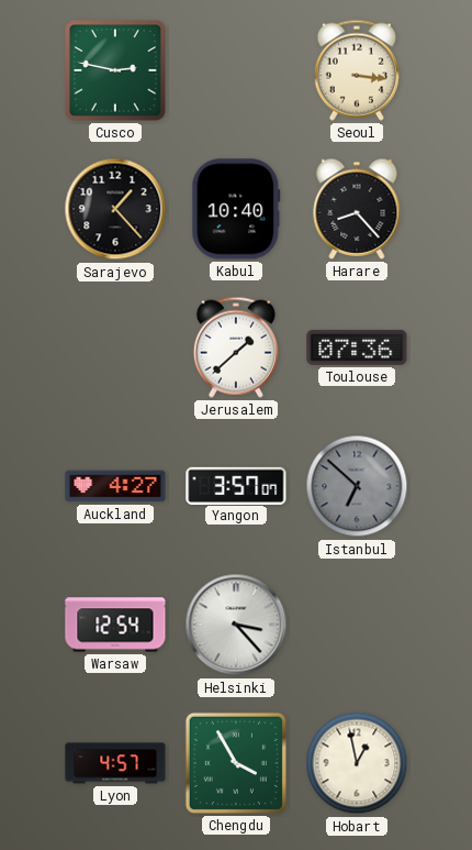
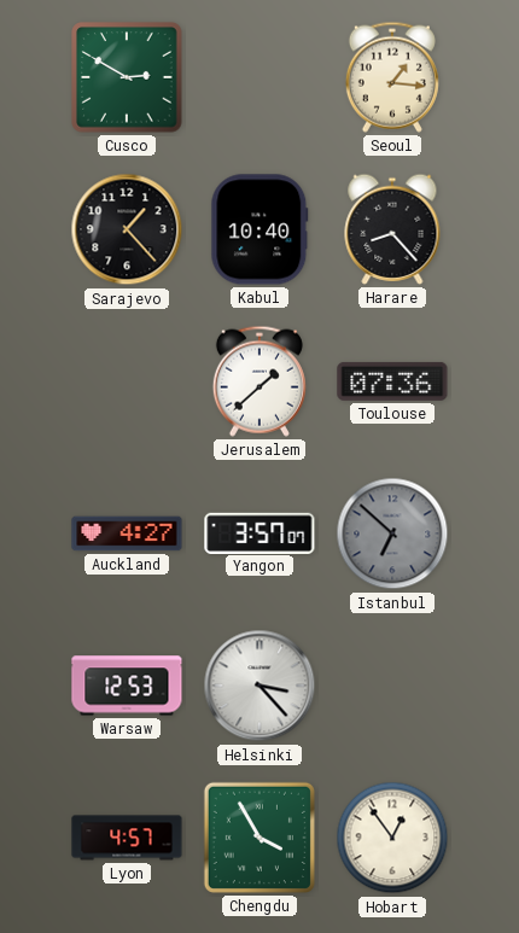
Cusco: 2:47 -> 2:50 (127, 77)
Seoul: 3:16 -> 1:16 (392, 77)
Warsaw: 12:54 -> 12:53 (127, 686)
Hobart: 12:58 -> 12:54 (392, 838)
